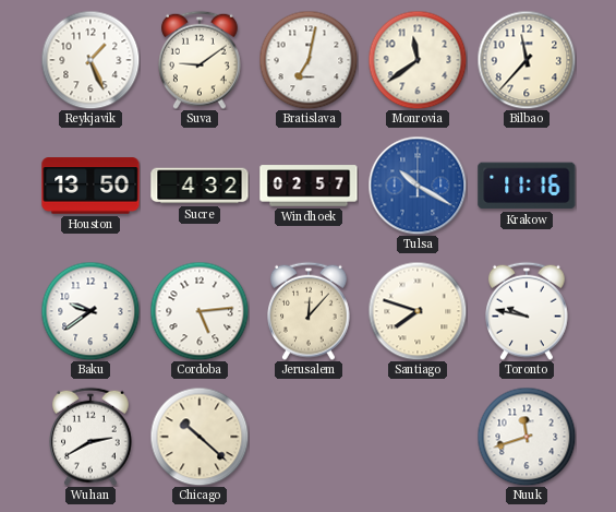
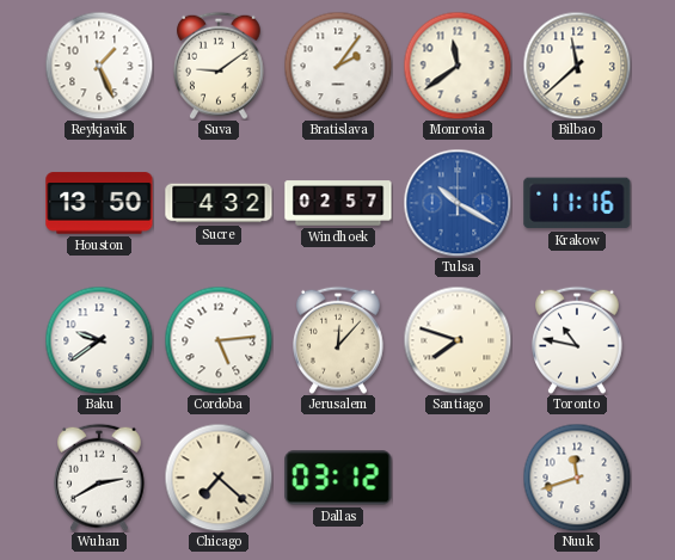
Bratislava: 7:02 -> 2:06 (338, 66)
Bilbao: 11:37 -> 11:38 (577, 66)
Toronto: 9:47 -> 10:47 (578, 340)
Chicago: 10:22 -> 7:22 (219, 478)
Dallas: none -> 03:12 (338, 478)
